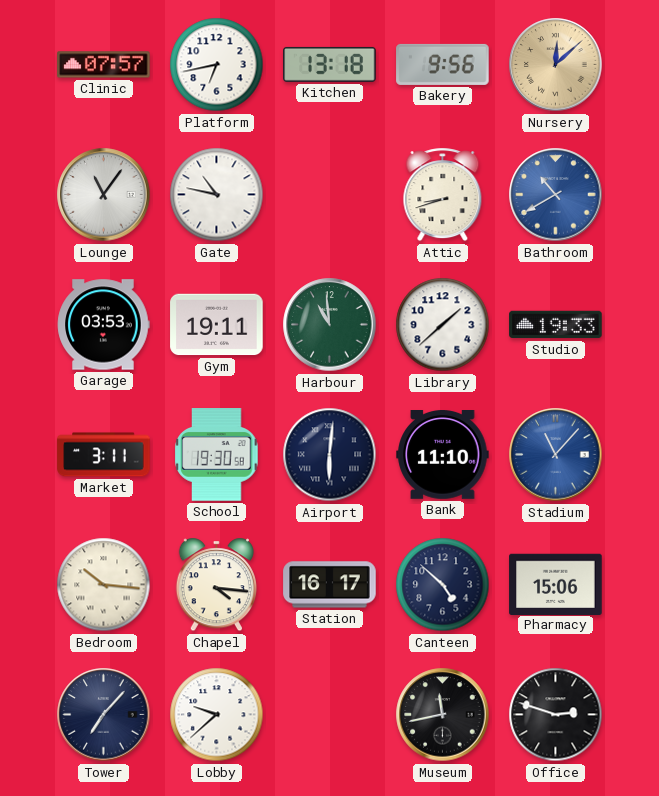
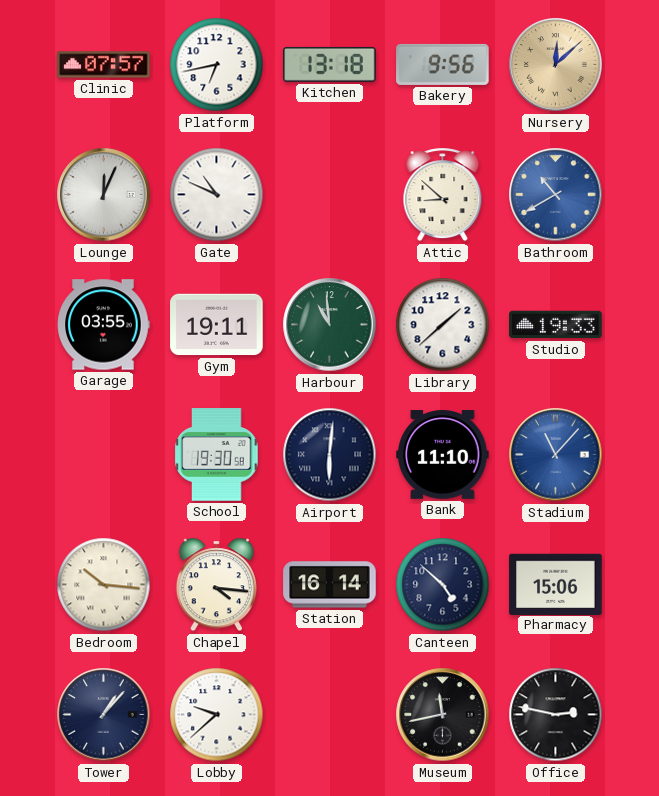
Lounge: 11:06 -> 12:04 (104, 195)
Gate: 10:47 -> 10:49 (217, 195)
Attic: 8:42 -> 8:52 (443, 195)
Garage: 03:53 -> 03:55 (103, 325)
Market: 3:11 -> none (104, 455)
Station: 16:17 -> 16:14 (330, 585)
Tower: 7:07 -> 1:07 (104, 715)
Office: 2:48 -> 2:47 (556, 715)
